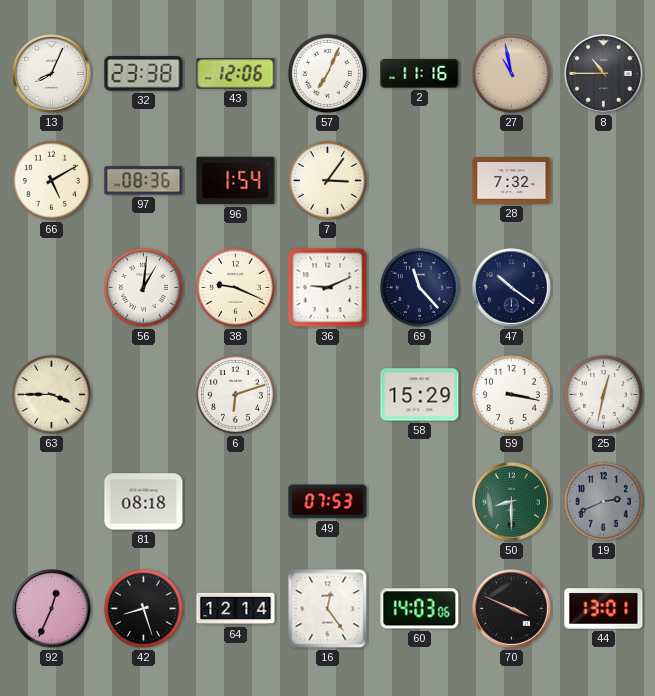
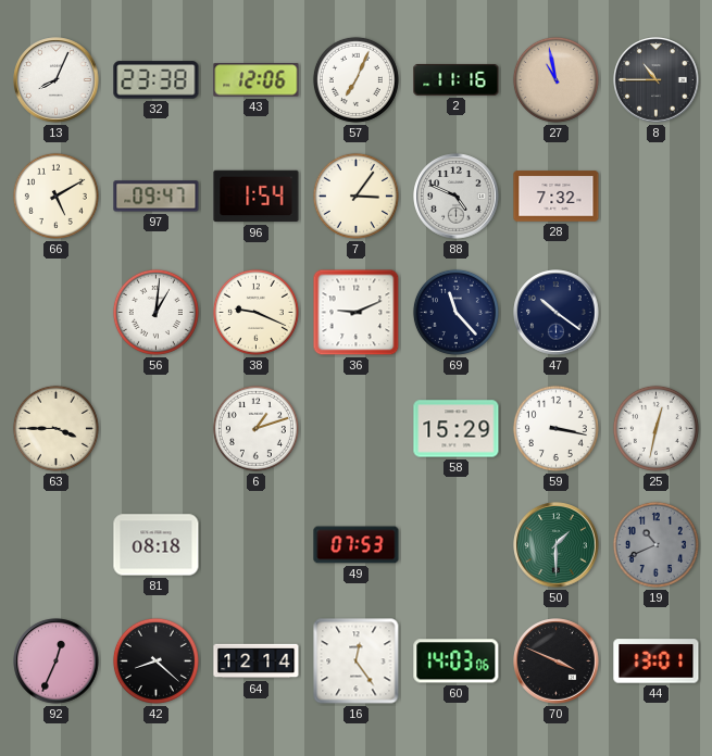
97: 08:36 -> 09:47 (157, 197)
88: none -> 4:49 (457, 197)
6: 6:12 -> 1:12 (255, 428)
50: 8:30 -> 1:30 (557, 545)
19: 2:41 -> 10:41 (655, 544)
42: 8:27 -> 8:22 (155, 660)
